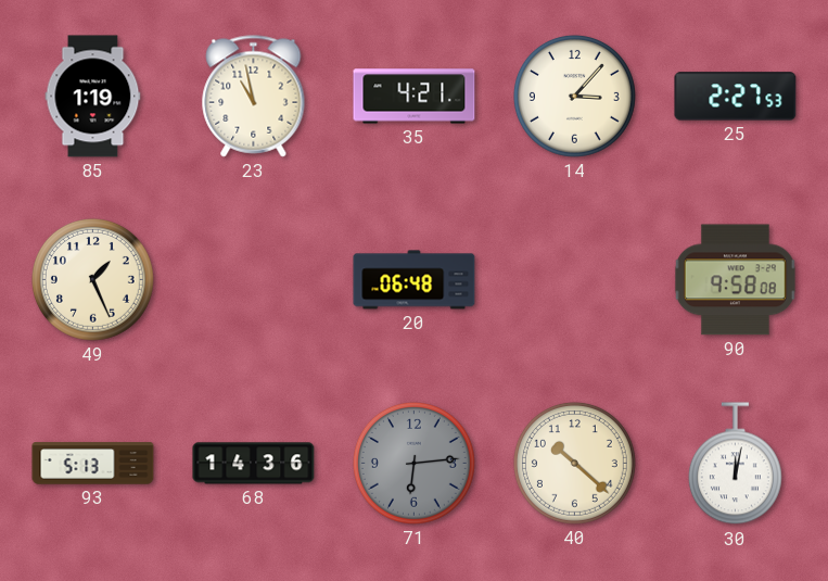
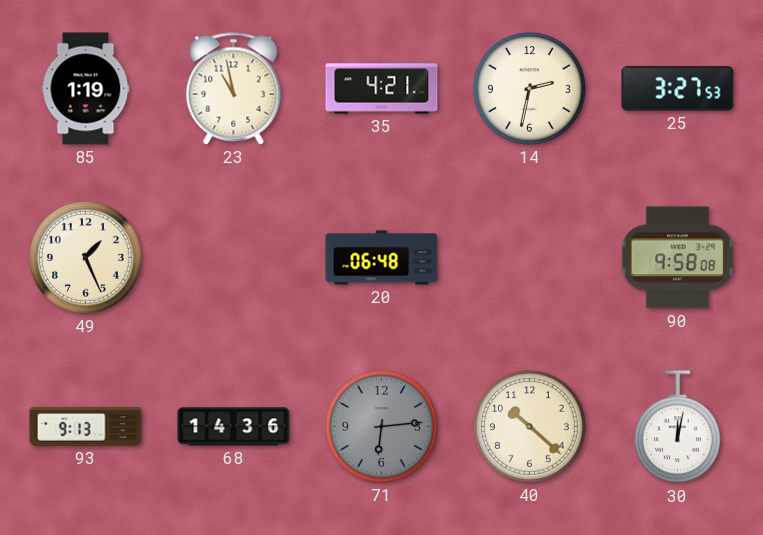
14: 3:07 -> 2:32 (529, 88)
25: 2:27 -> 3:27 (678, 89)
93: 5:13 -> 9:13 (86, 427)
